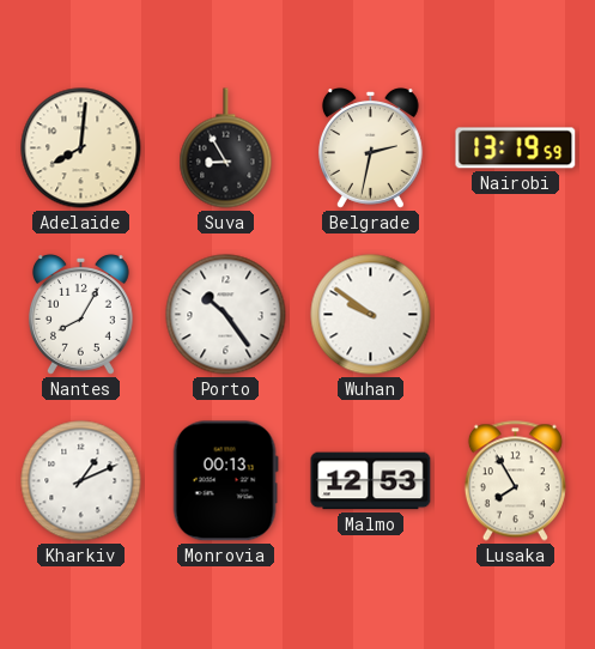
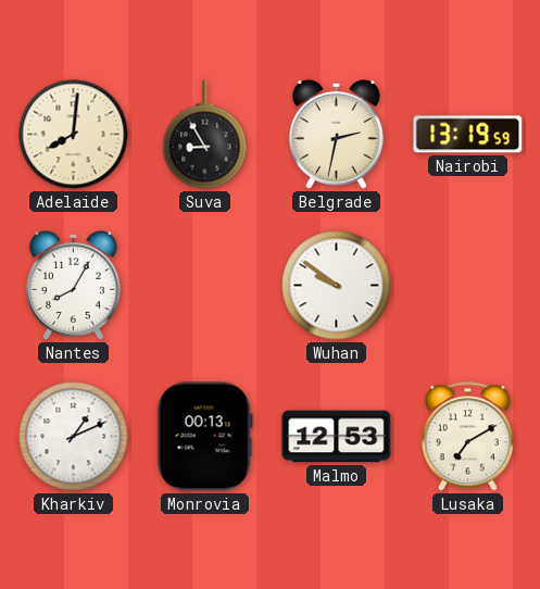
Porto: 10:24 -> none (226, 315)
Lusaka: 7:55 -> 7:10 (467, 437)
